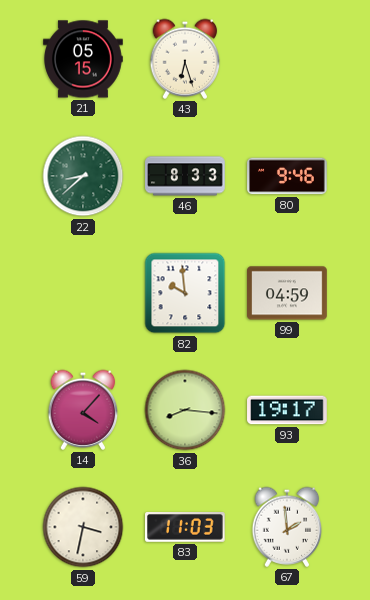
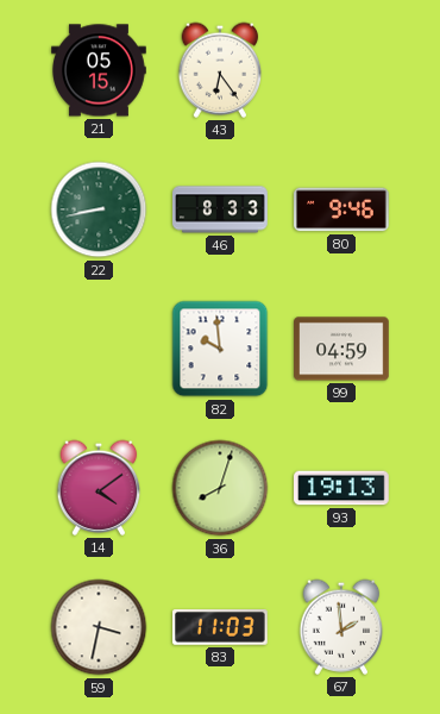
43: 6:27 -> 6:24 (220, 70)
22: 8:38 -> 8:43 (99, 209)
14: 4:07 -> 4:09 (99, 488)
36: 8:16 -> 8:03 (220, 488)
93: 19:17 -> 19:13 (341, 488)
